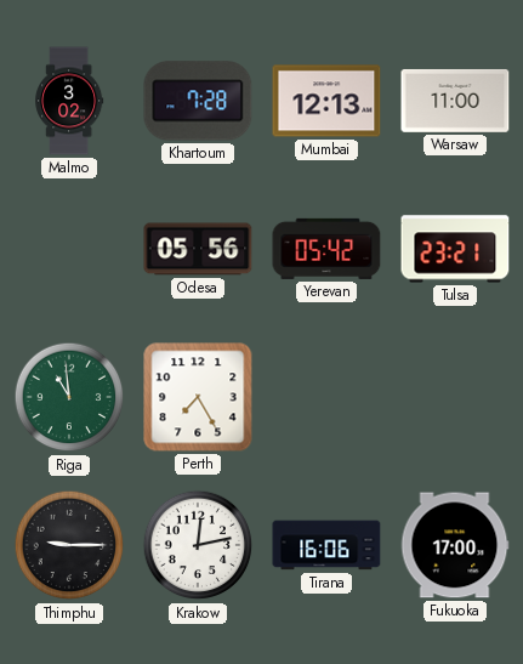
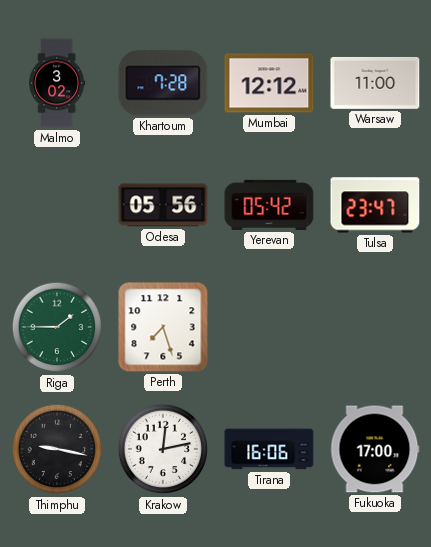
Mumbai: 12:13 -> 12:12 (269, 83)
Tulsa: 23:21 -> 23:47 (375, 205)
Riga: 10:59 -> 1:45 (57, 327)
Perth: 7:25 -> 7:27 (163, 327)
Thimphu: 9:15 -> 9:17 (57, 449)
